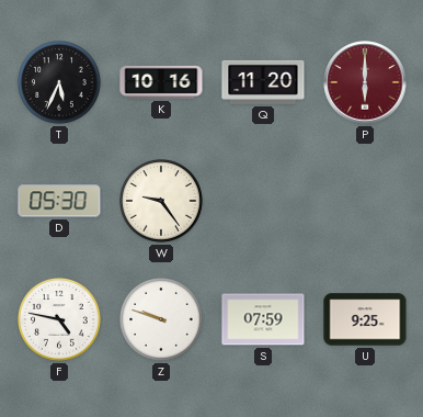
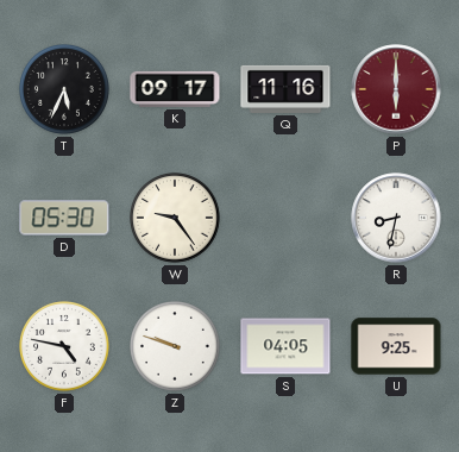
K: 10:16 -> 09:17 (175, 89)
Q: 11:20 -> 11:16 (285, 89)
R: none -> 8:32 (396, 218)
S: 07:59 -> 04:05 (285, 346)
